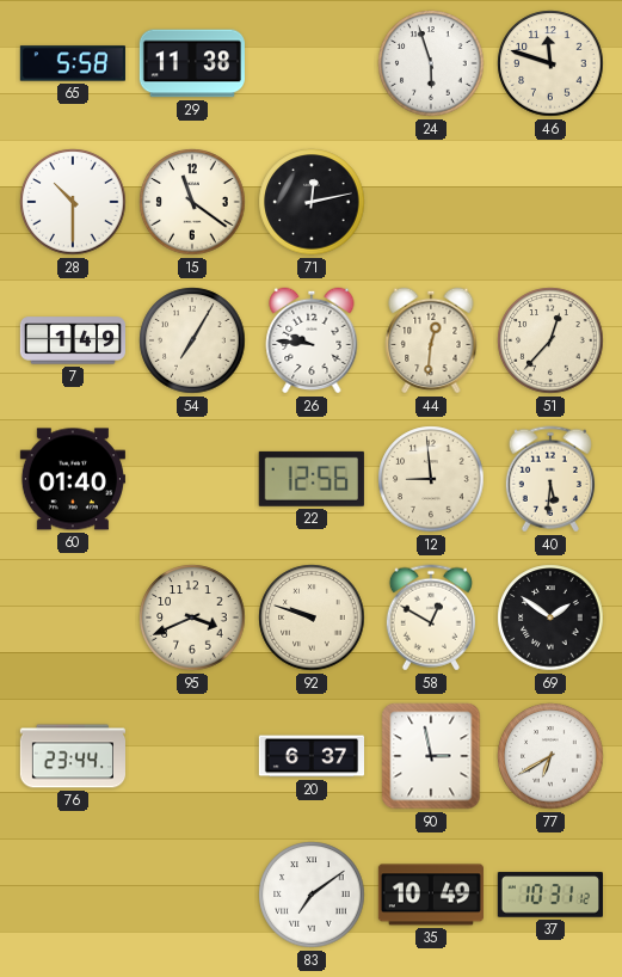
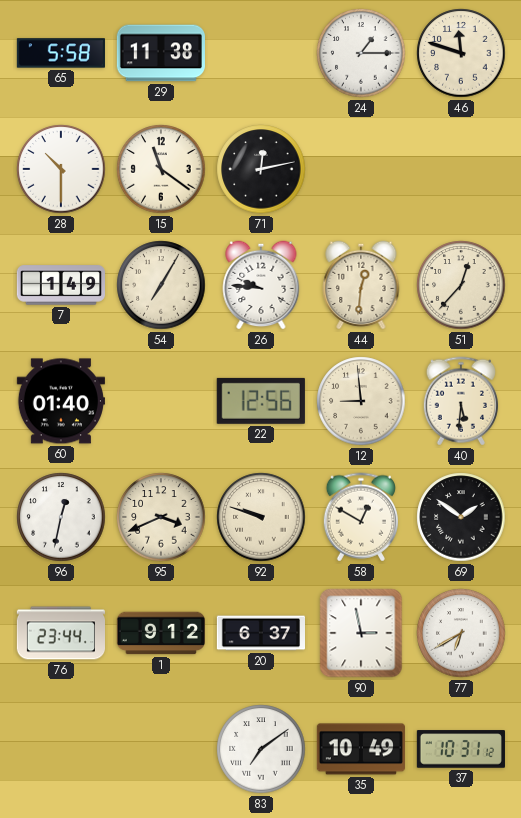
24: 5:57 -> 1:15 (361, 53)
96: none -> 12:32 (61, 517)
1: none -> 9:12 (161, 633)
